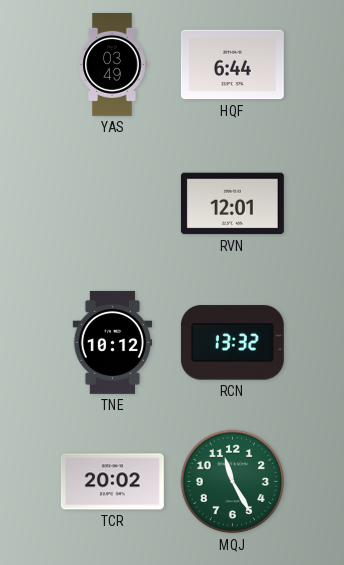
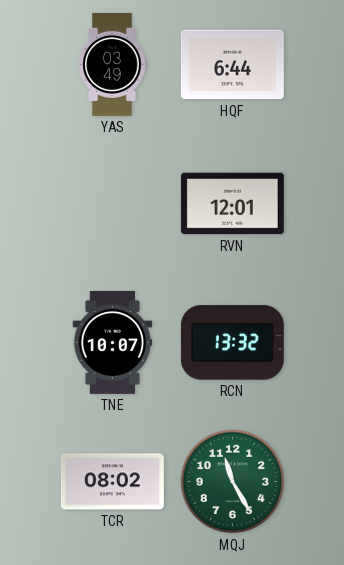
TNE: 10:12 -> 10:07 (113, 342)
TCR: 20:02 -> 08:02 (112, 482)
